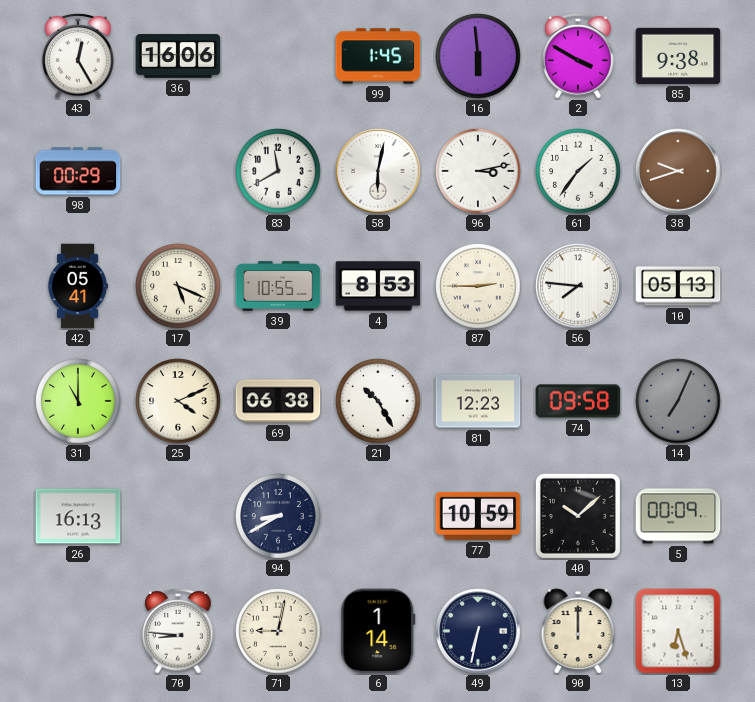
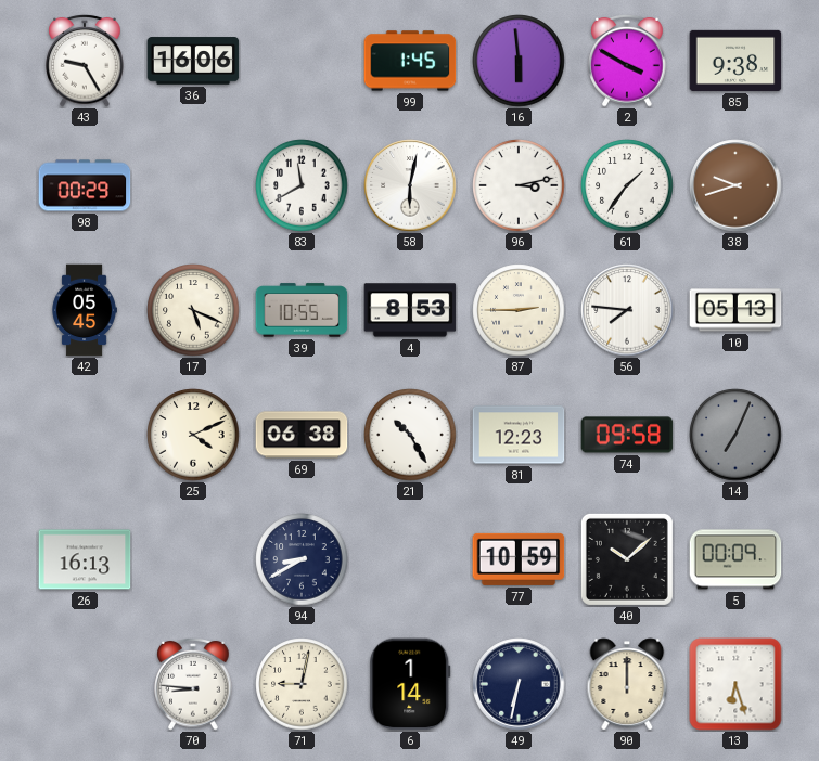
43: 12:25 -> 9:25 (85, 61)
42: 05:41 -> 05:45 (85, 310)
31: 11:00 -> none (78, 401)
